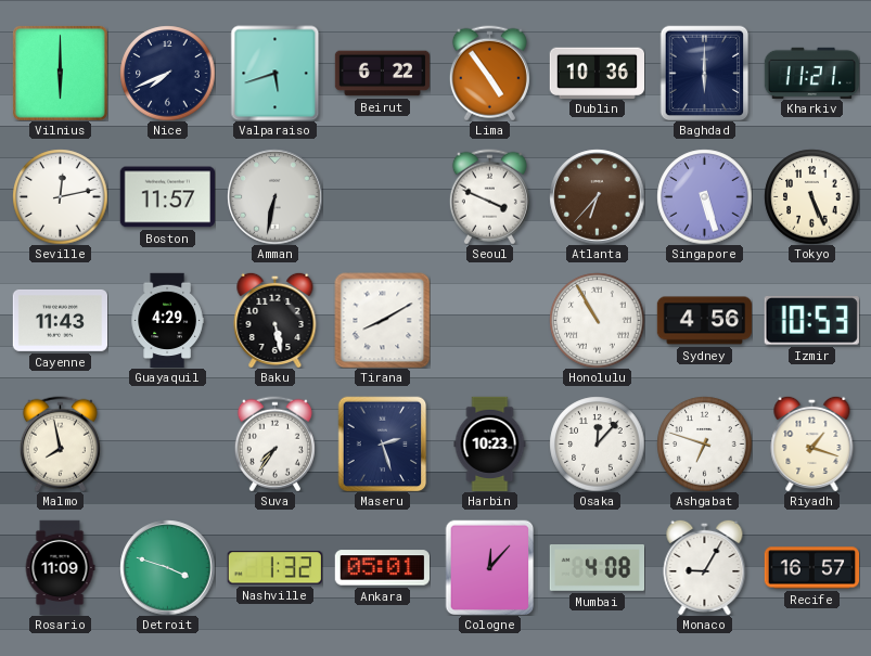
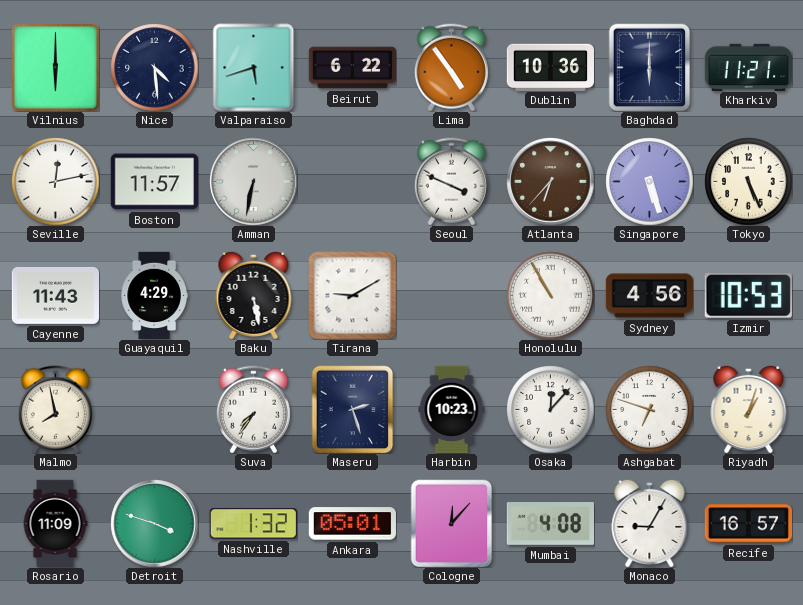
Nice: 7:41 -> 4:29 (154, 67)
Tirana: 8:10 -> 9:10 (352, 295)
Riyadh: 1:18 -> 1:03 (749, 409)
